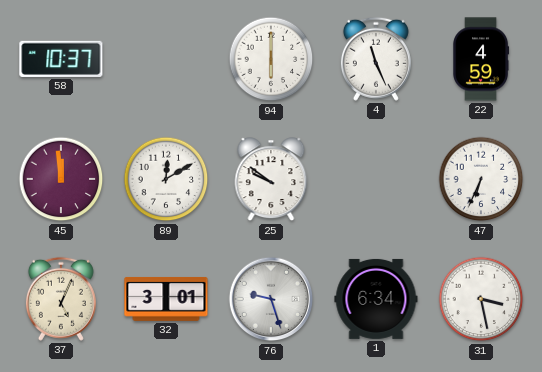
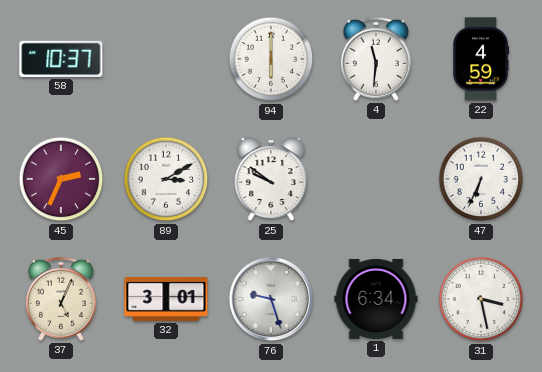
4: 11:26 -> 11:31 (376, 59)
45: 11:59 -> 2:34 (61, 179)
89: 12:10 -> 3:10 (166, 179)
